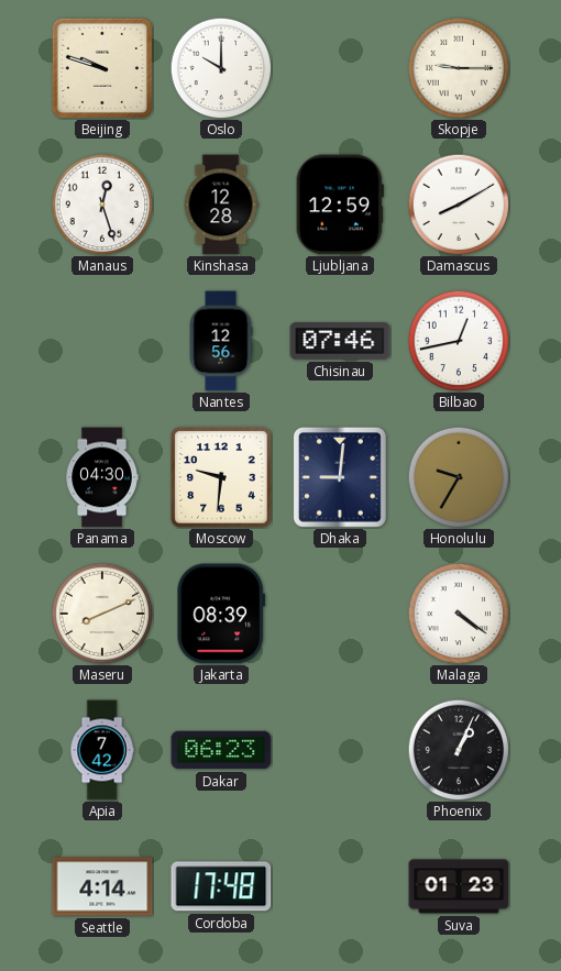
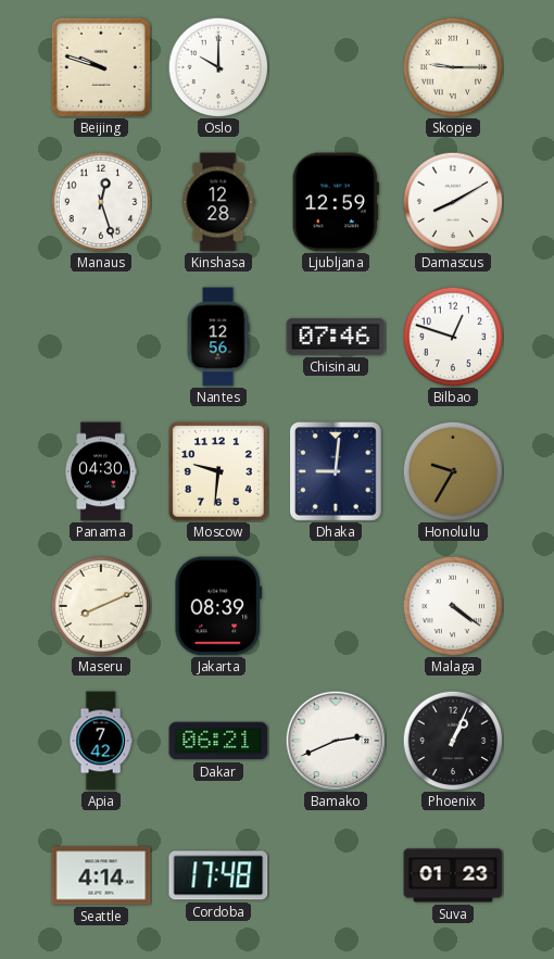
Bilbao: 12:43 -> 12:48 (453, 337)
Dakar: 06:23 -> 06:21 (218, 741)
Bamako: none -> 2:41 (336, 741)
